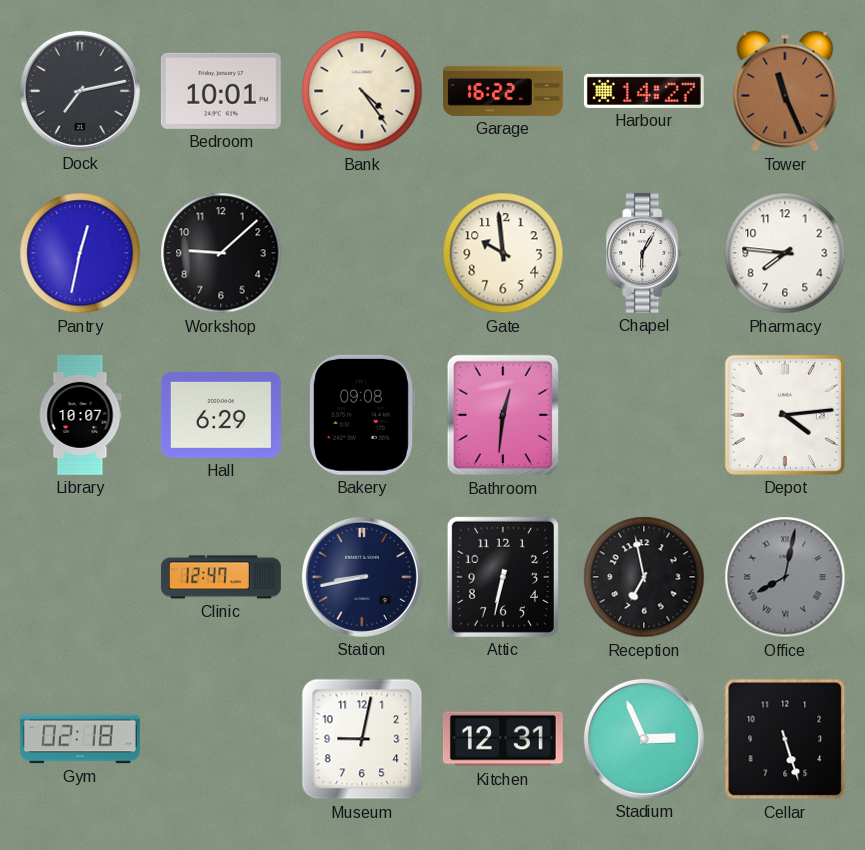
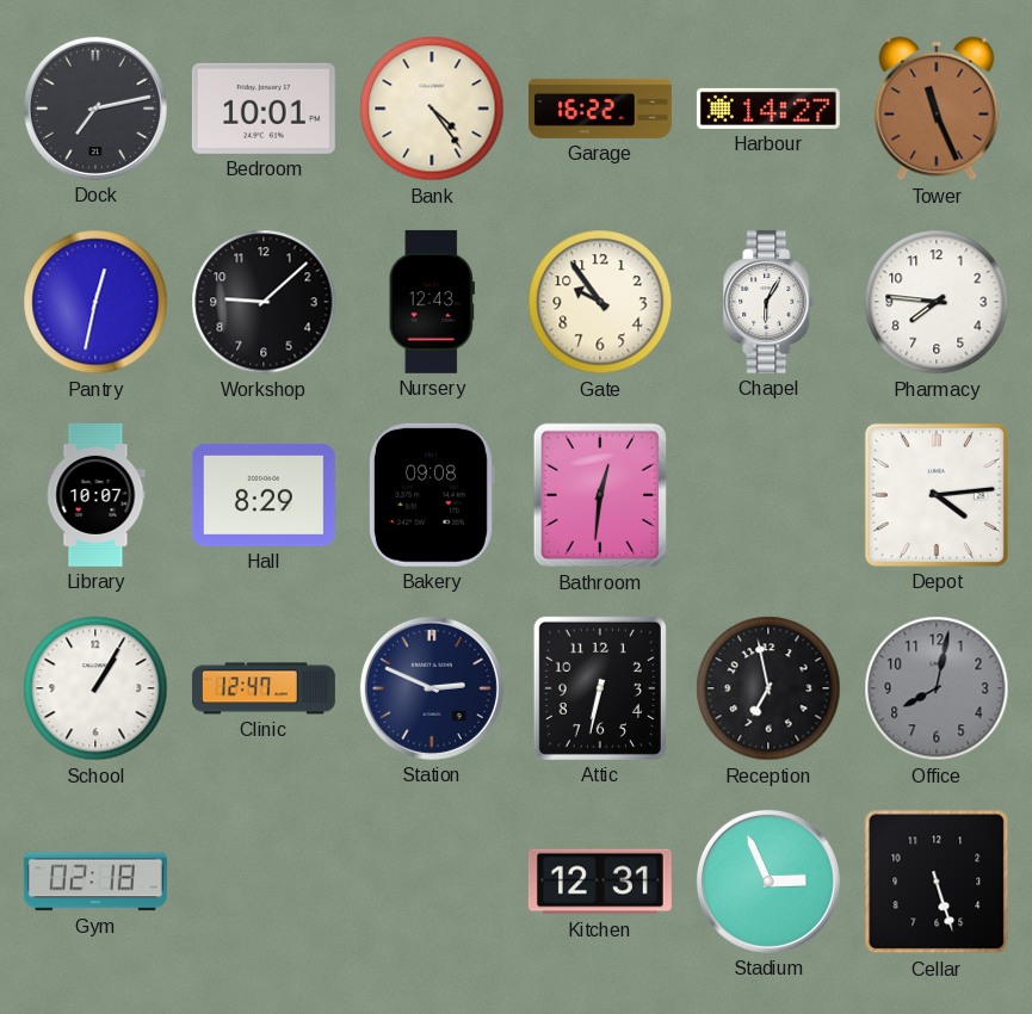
Nursery: none -> 12:43 (432, 302)
Gate: 9:59 -> 9:54 (600, 302)
Hall: 6:29 -> 8:29 (264, 495)
School: none -> 1:05 (95, 688)
Station: 8:43 -> 2:49 (432, 688)
Office numerals: Roman -> Arabic (937, 688)
Museum: 9:02 -> none (362, 739)
